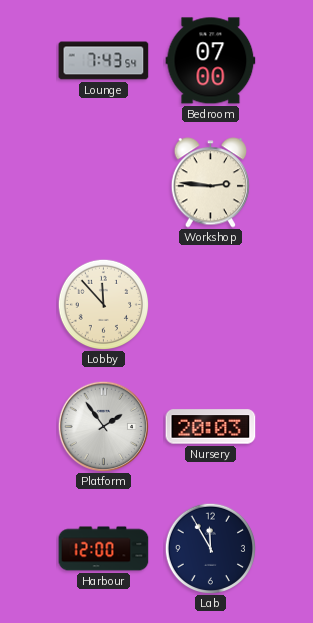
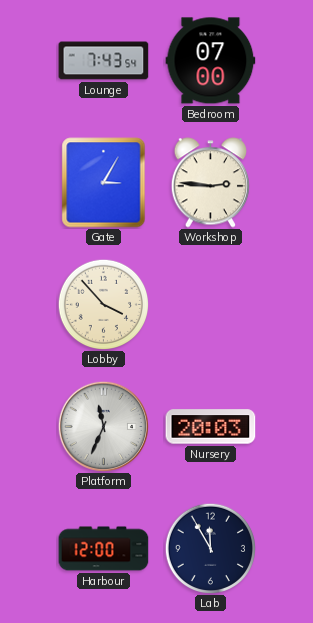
Gate: none -> 3:05 (104, 183)
Lobby: 11:53 -> 3:53 (103, 304)
Platform: 1:54 -> 11:34 (103, 426)
